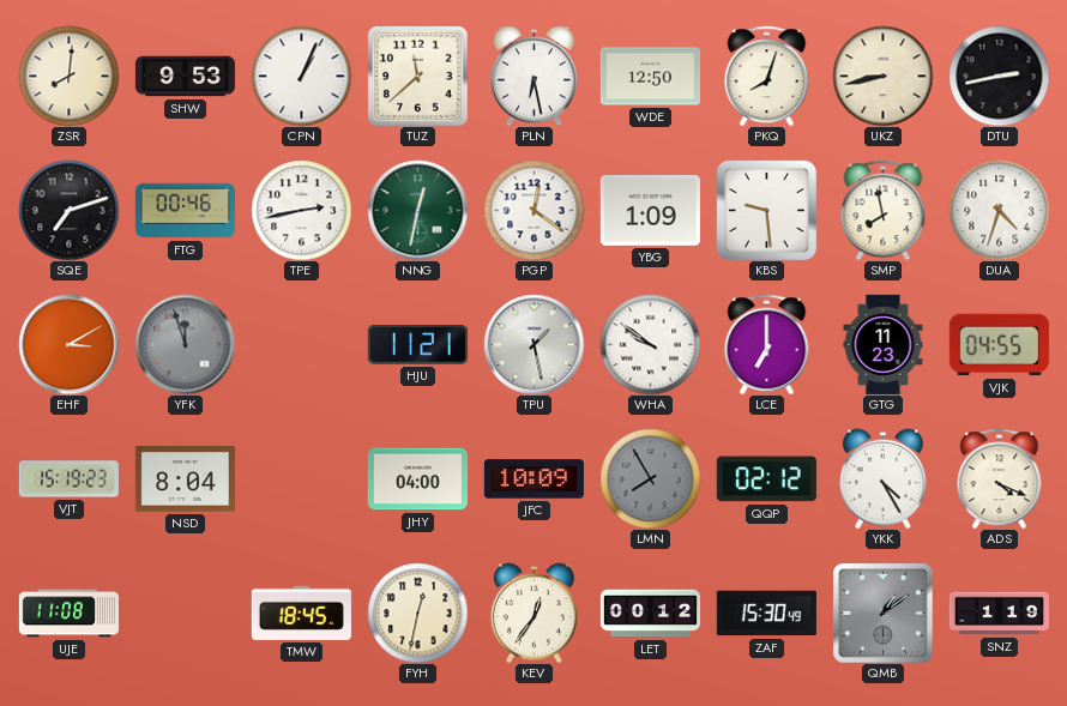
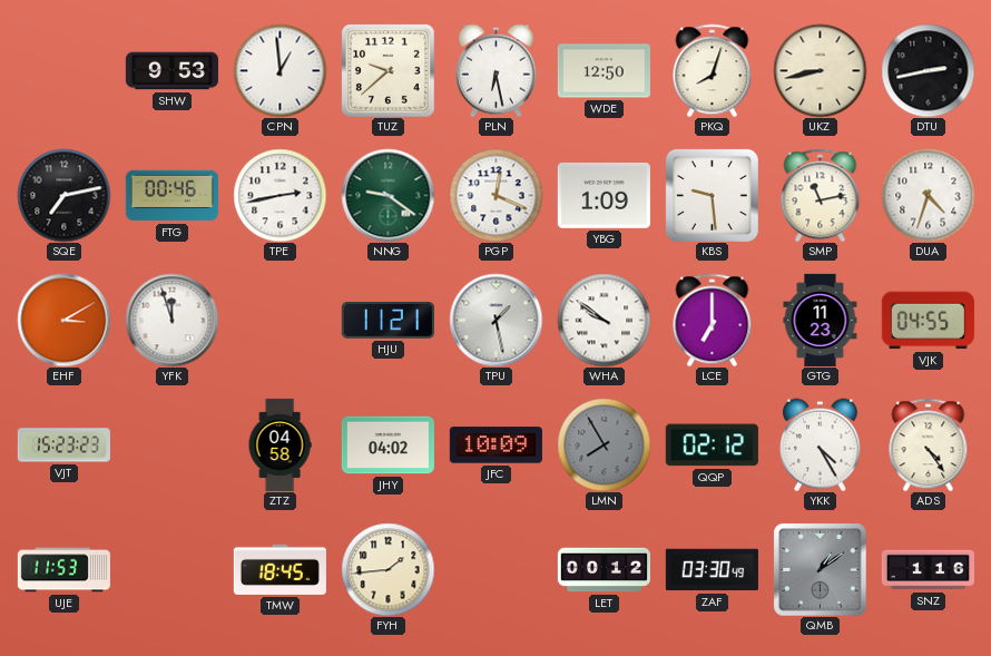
ZSR: 8:01 -> none (68, 76)
CPN: 1:04 -> 12:59 (279, 70)
TUZ: 11:38 -> 9:38 (387, 70)
SQE: 7:12 -> 7:13 (63, 195)
NNG: 12:32 -> 9:21 (387, 195)
PGP: 12:21 -> 12:19 (495, 195)
SMP: 7:58 -> 11:13 (821, 195)
YFK dial: grey -> white (171, 320)
VJT: 15:19 -> 15:23 (63, 446)
NSD: 8:04 -> none (185, 479)
ZTZ: none -> 04:58 (279, 444)
JHY: 04:00 -> 04:02 (387, 446)
ADS: 4:19 -> 4:24 (929, 444)
UJE: 11:08 -> 11:53 (63, 570)
FYH: 12:32 -> 1:44 (387, 569)
KEV: 12:36 -> none (533, 613)
ZAF: 15:30 -> 03:30 (712, 570)
SNZ: 1:19 -> 1:16 (928, 570)
